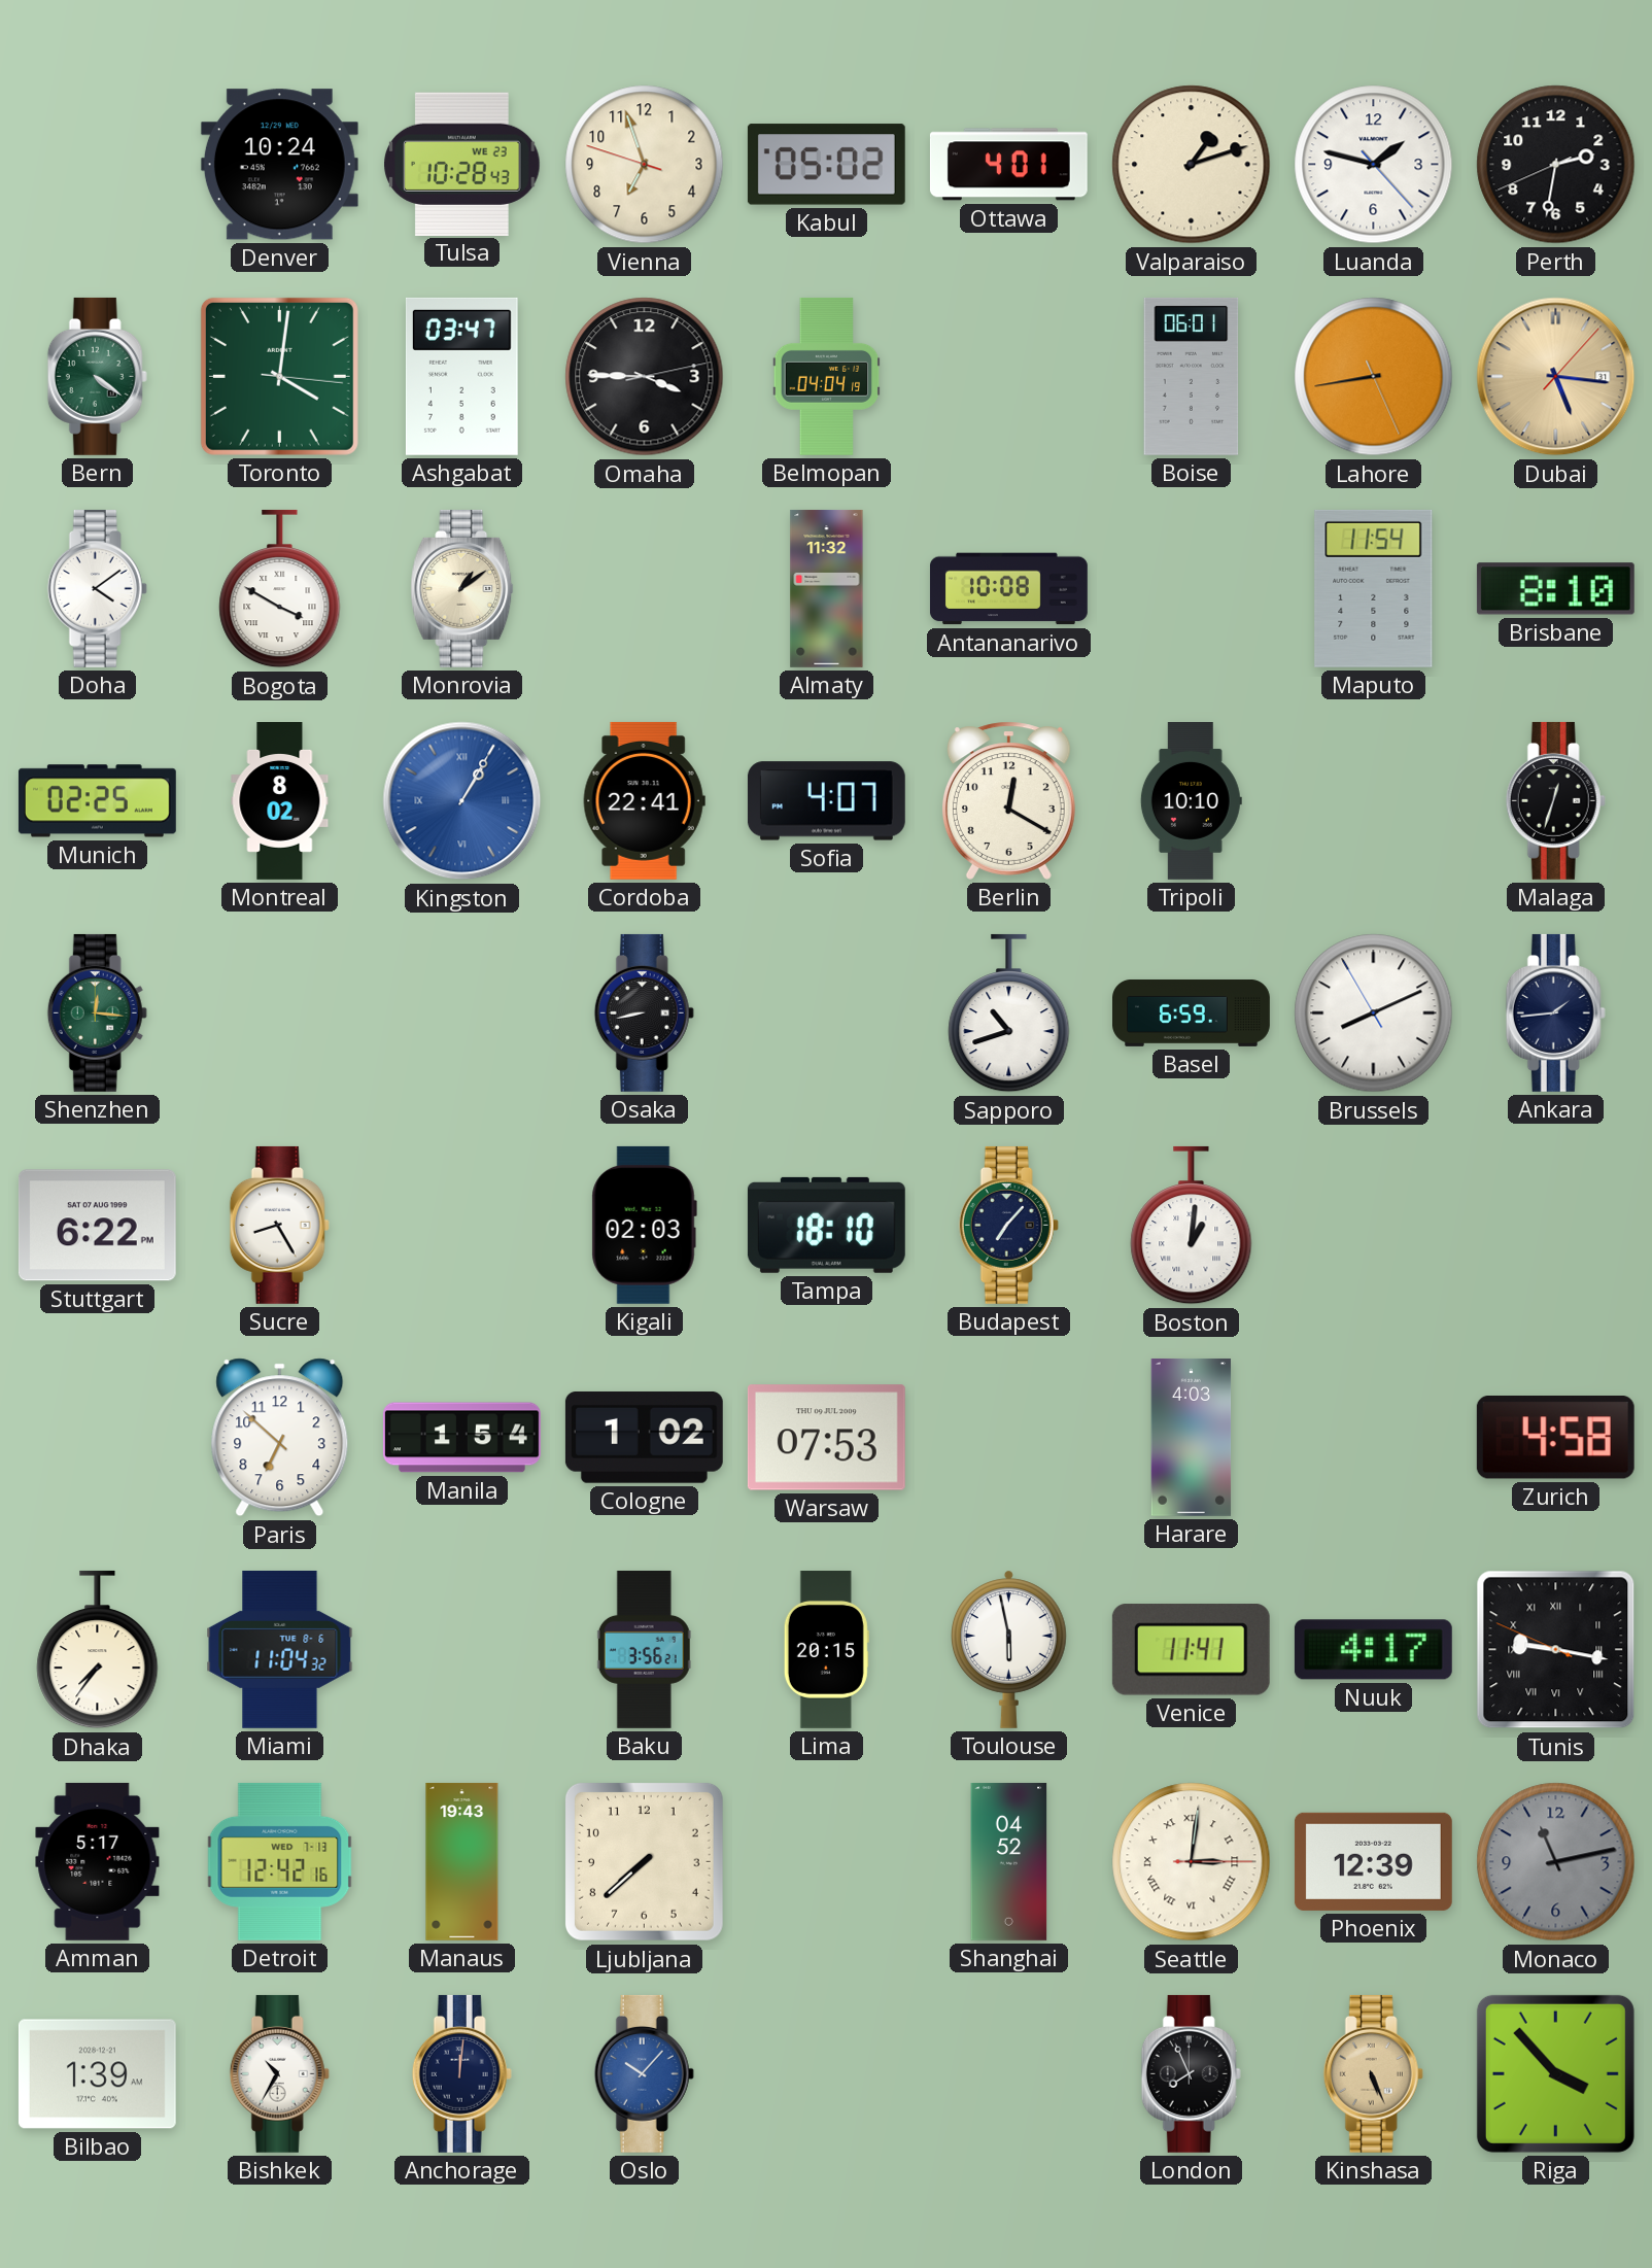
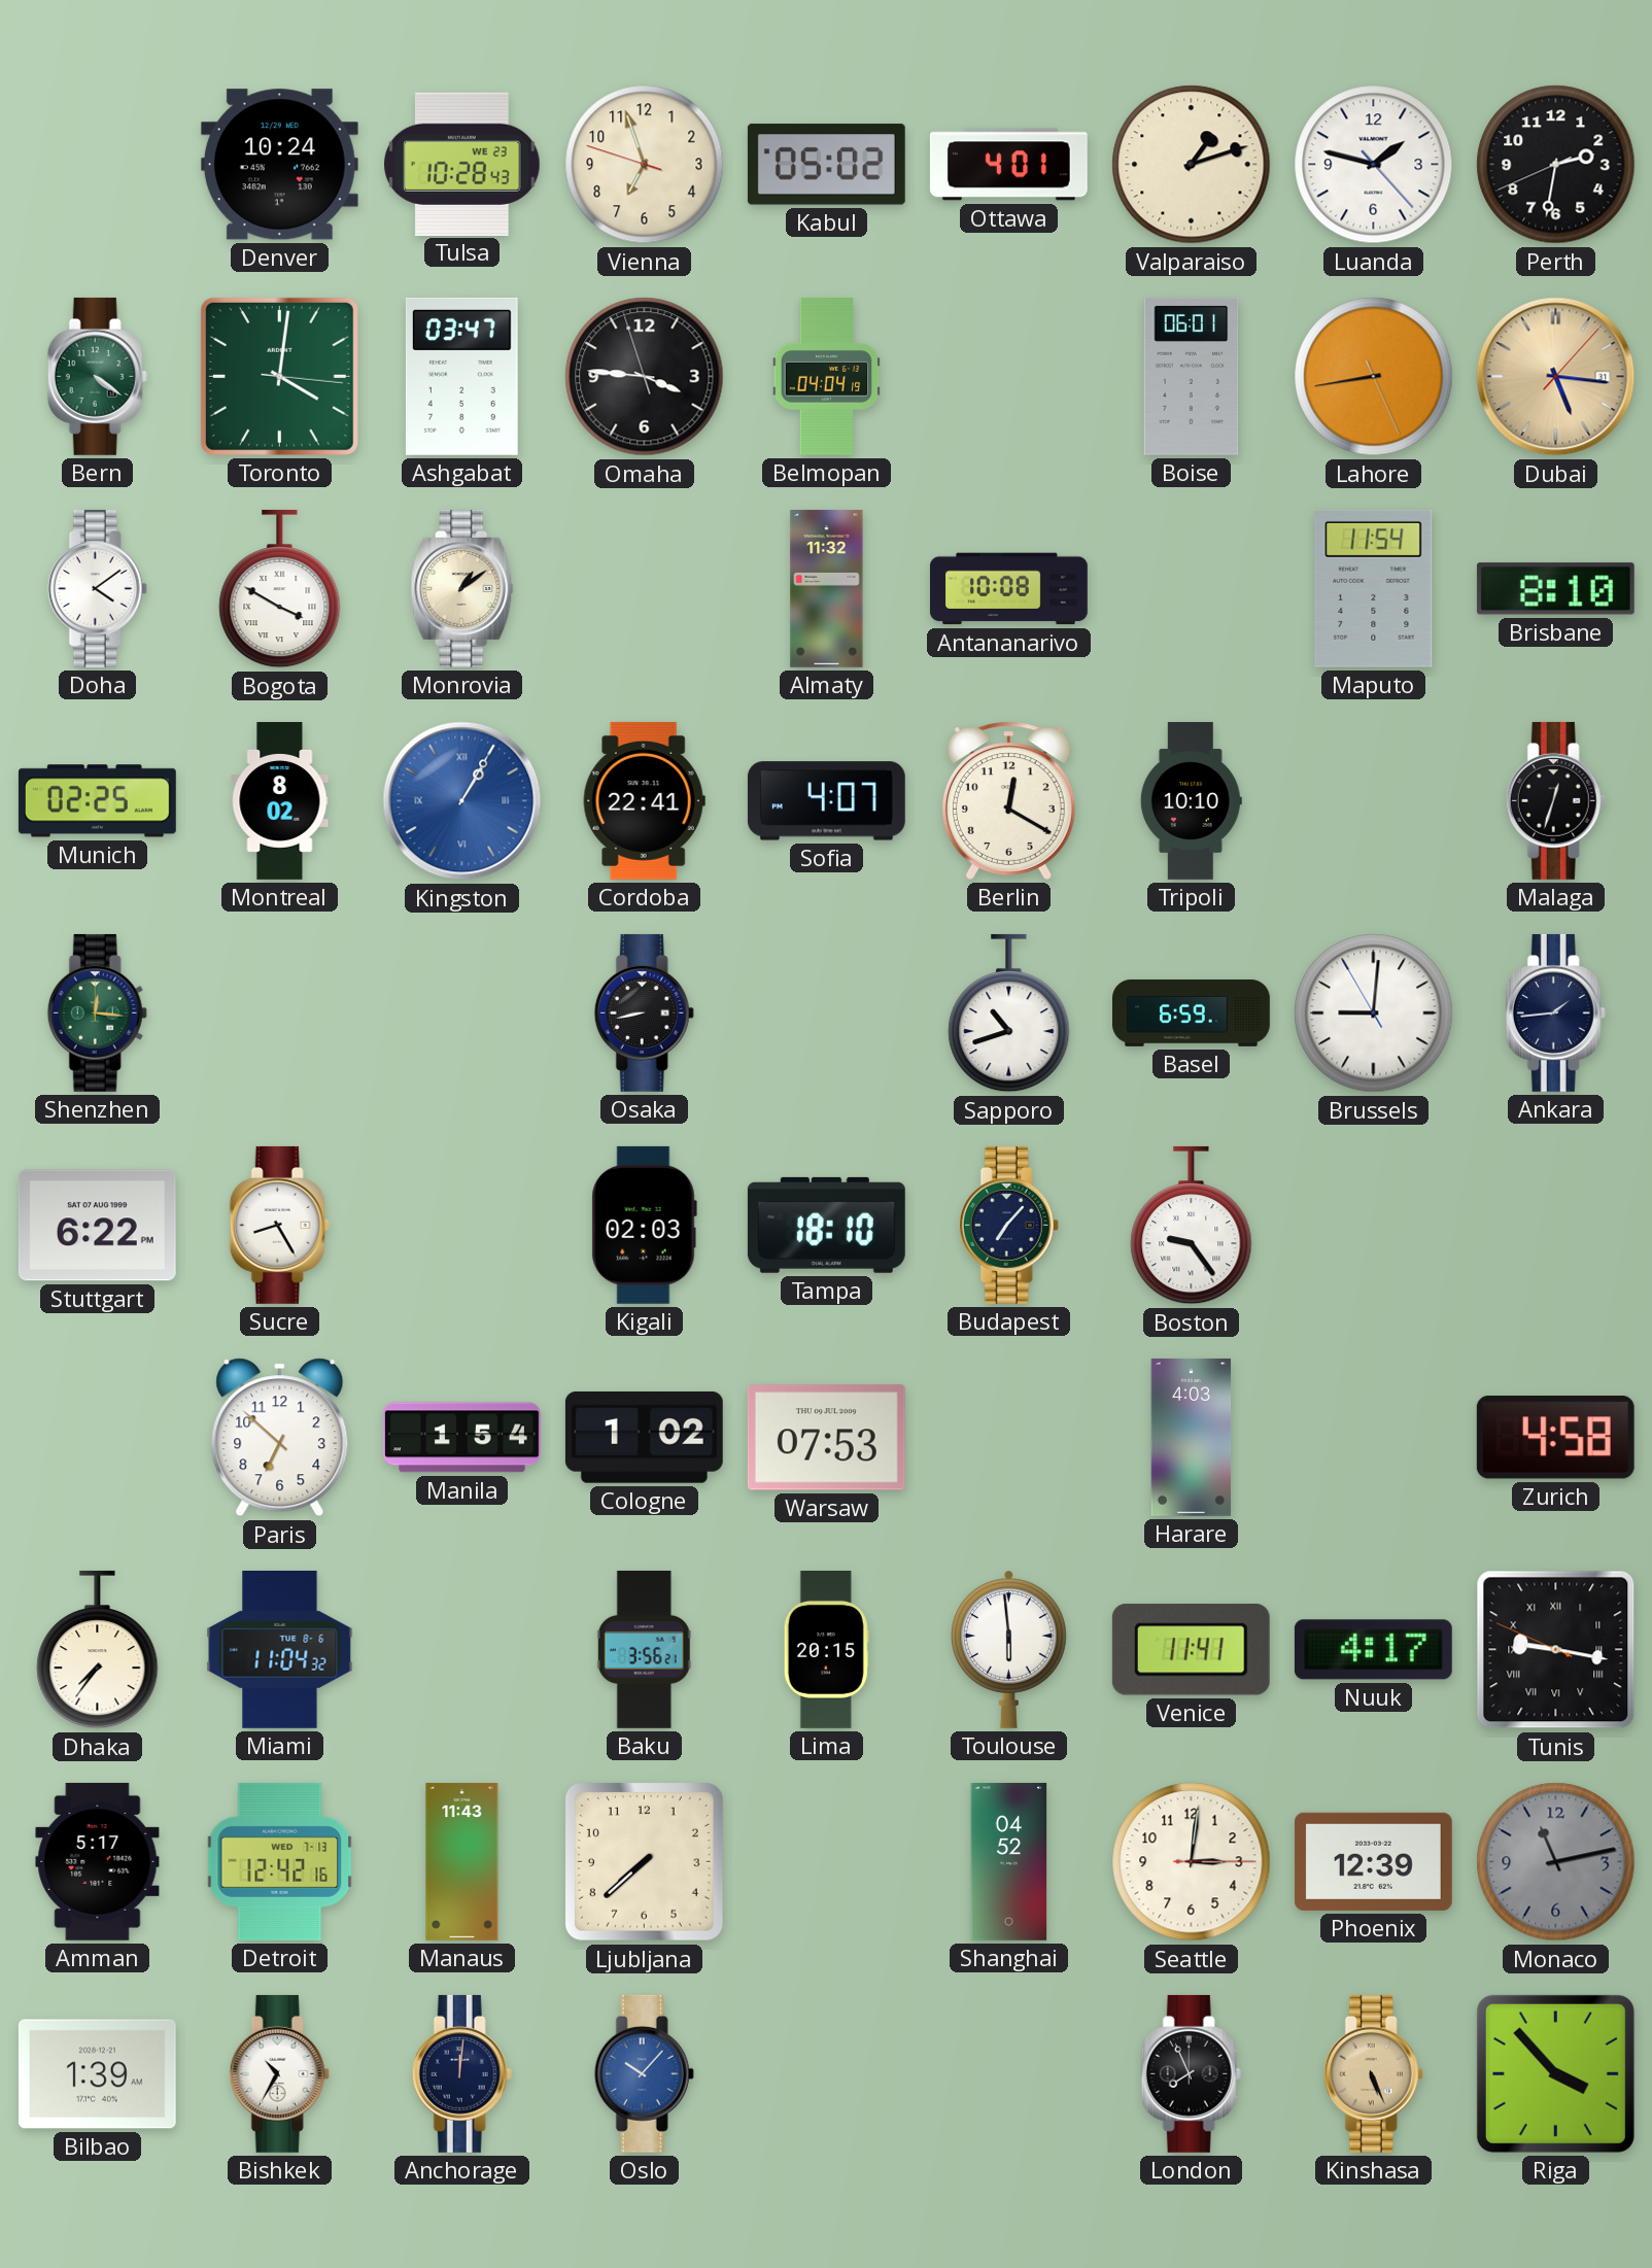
Omaha: 3:45:13 -> 3:45:57 (645, 377)
Brussels: 8:10 -> 9:00 (1374, 1013)
Boston: 1:01 -> 9:24 (1192, 1226)
Toulouse: 5:58 -> 5:59 (1009, 1649)
Manaus: 19:43 -> 11:43 (462, 1862)
Seattle numerals: Roman -> Arabic (1192, 1862)
